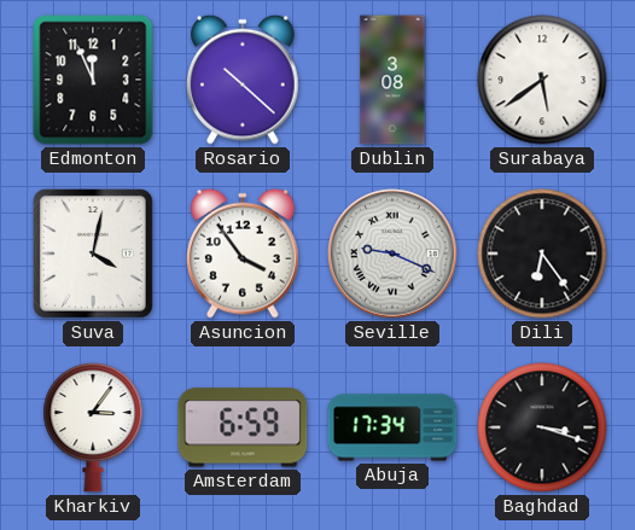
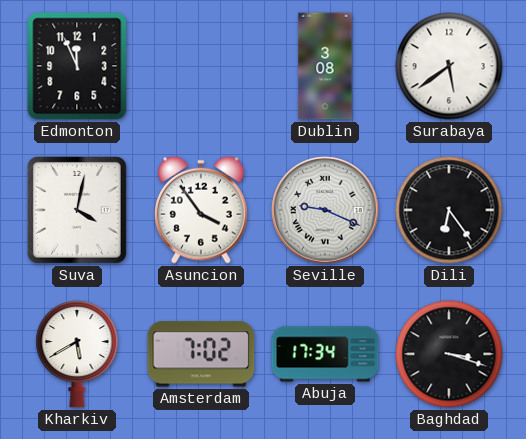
Rosario: 10:22 -> none (243, 80)
Kharkiv: 3:06 -> 5:40 (77, 354)
Amsterdam: 6:59 -> 7:02 (201, 354)
